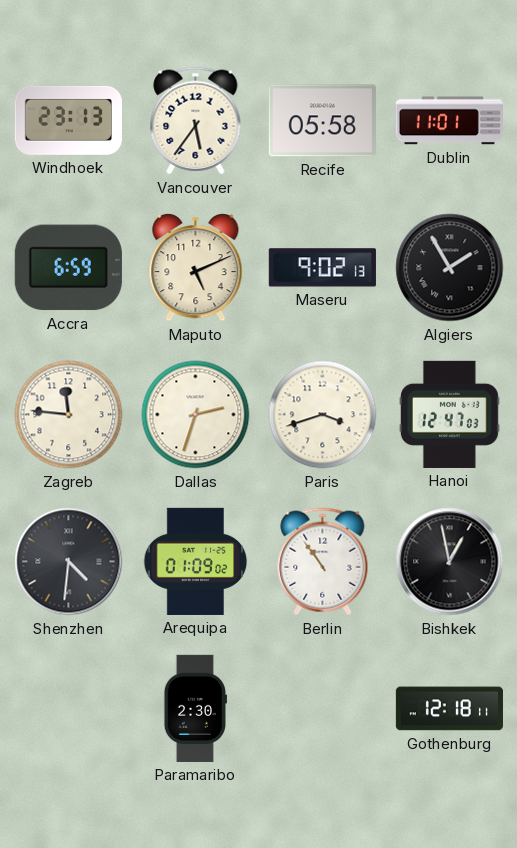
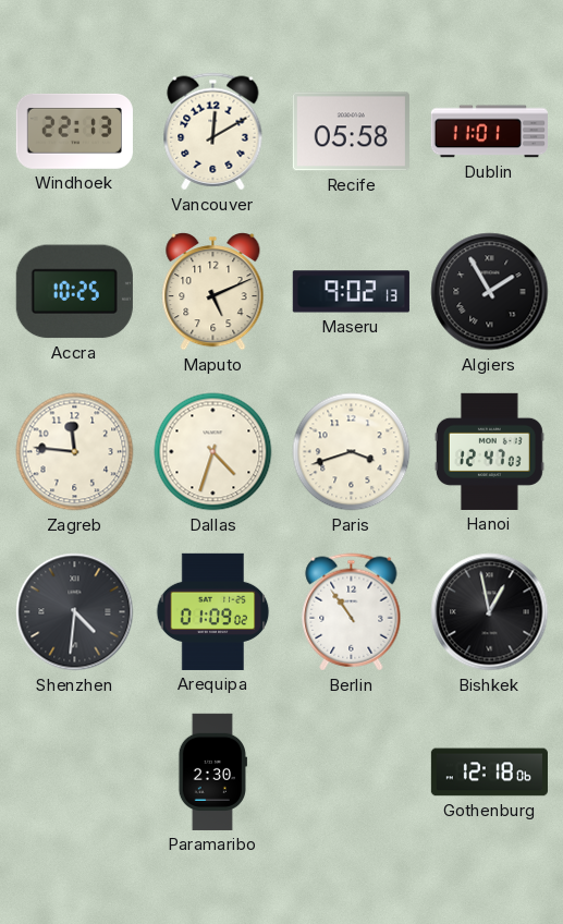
Windhoek: 23:13 -> 22:13 (74, 131)
Vancouver: 5:36 -> 12:10 (213, 132)
Accra: 6:59 -> 10:25 (74, 292)
Dallas: 2:33 -> 4:33 (213, 452)
Gothenburg: 12:18:11 -> 12:18:06 (489, 773)
